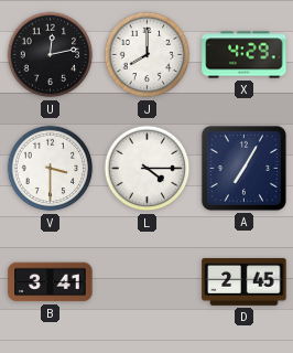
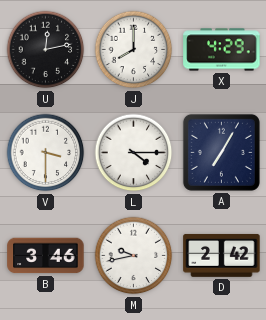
B: 3:41 -> 3:46 (46, 256)
M: none -> 9:43 (134, 256)
D: 2:45 -> 2:42 (222, 255)
